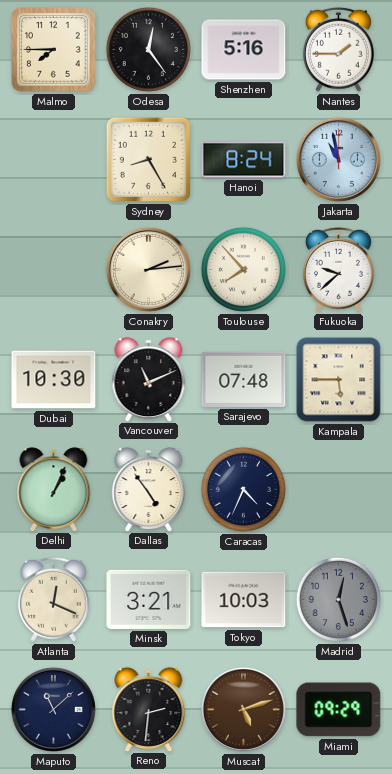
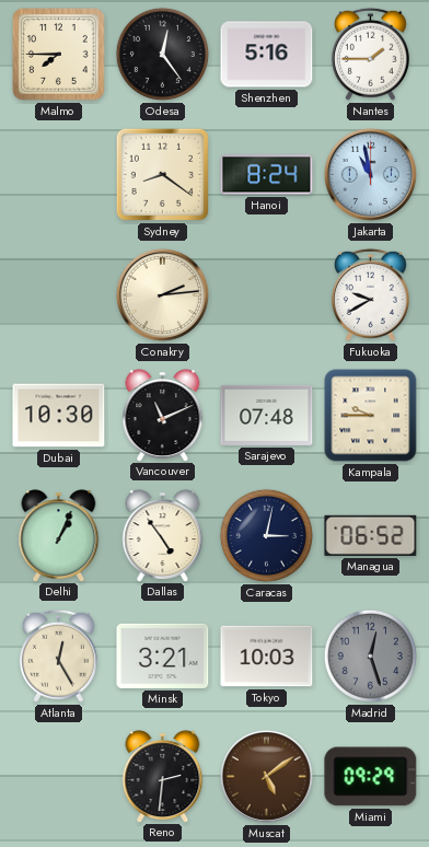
Sydney: 8:25 -> 8:21 (162, 174)
Toulouse: 7:53 -> none (243, 269)
Fukuoka: 9:38 -> 9:40 (370, 294)
Kampala: 5:45 -> 9:45 (371, 416)
Caracas: 4:34 -> 3:02 (266, 535)
Managua: none -> 06:52 (371, 535)
Atlanta: 12:19 -> 12:25 (58, 655)
Maputo: 11:08 -> none (53, 709)
Muscat: 5:12 -> 5:09 (266, 776)
